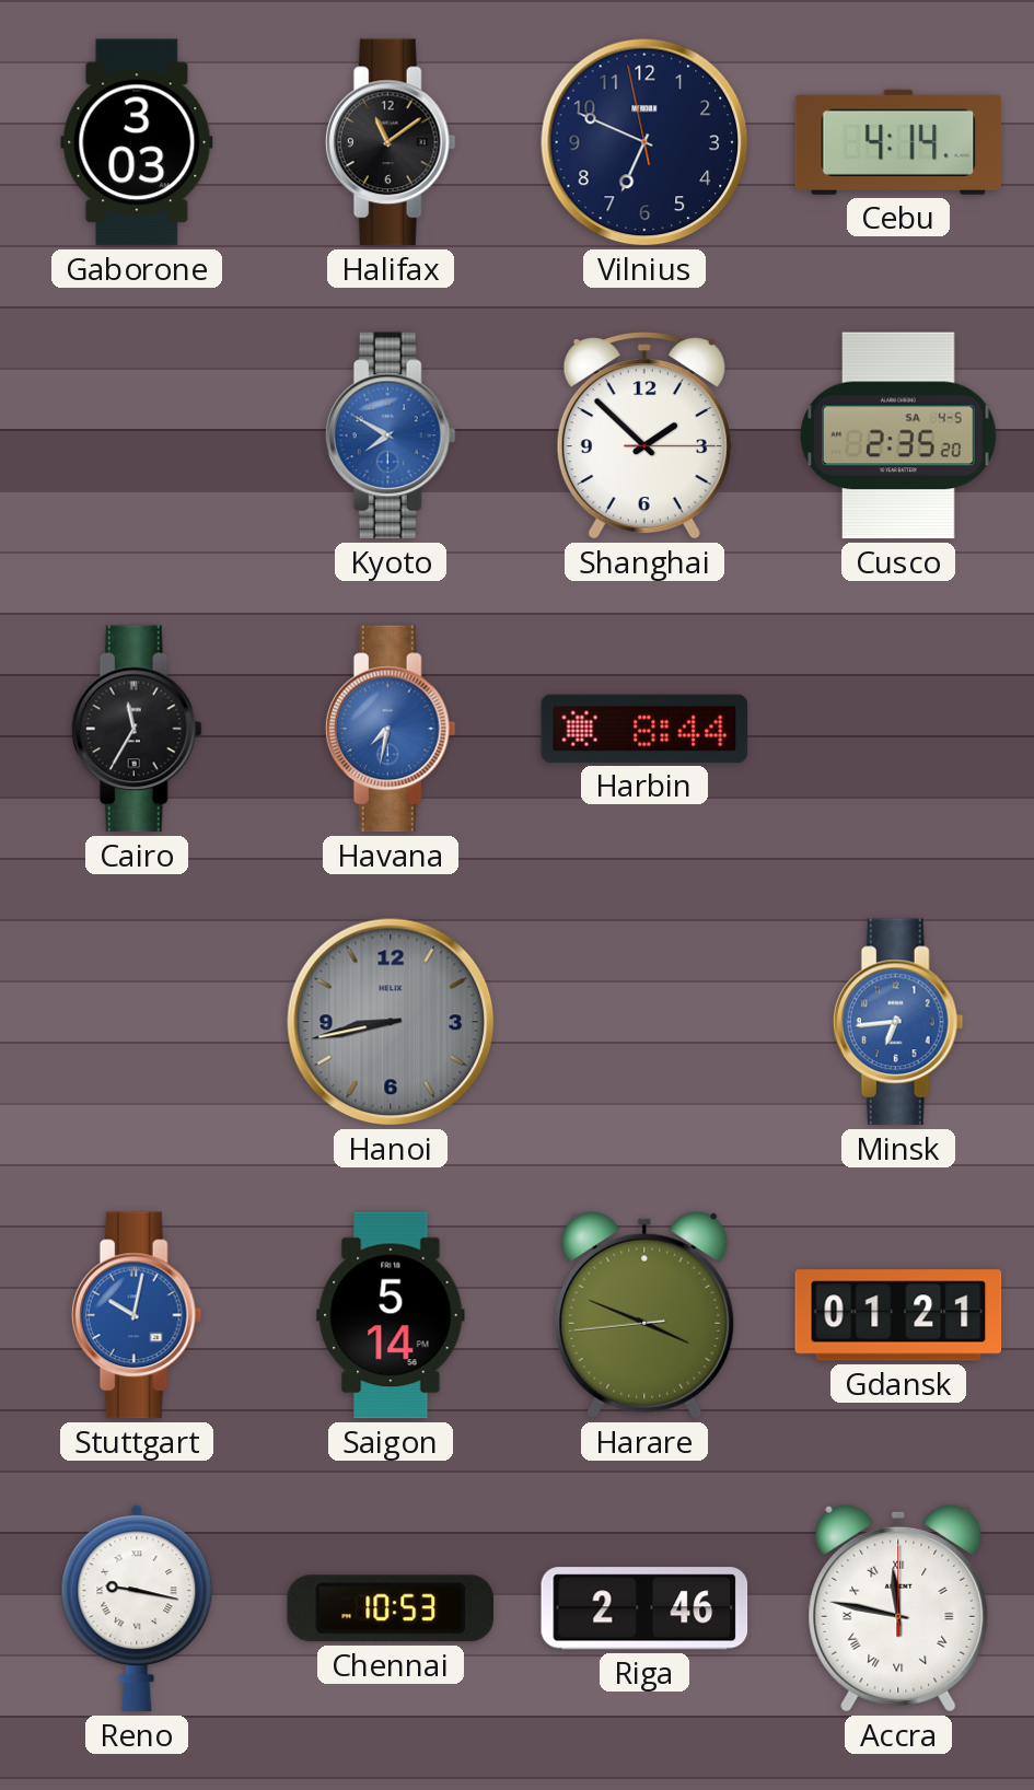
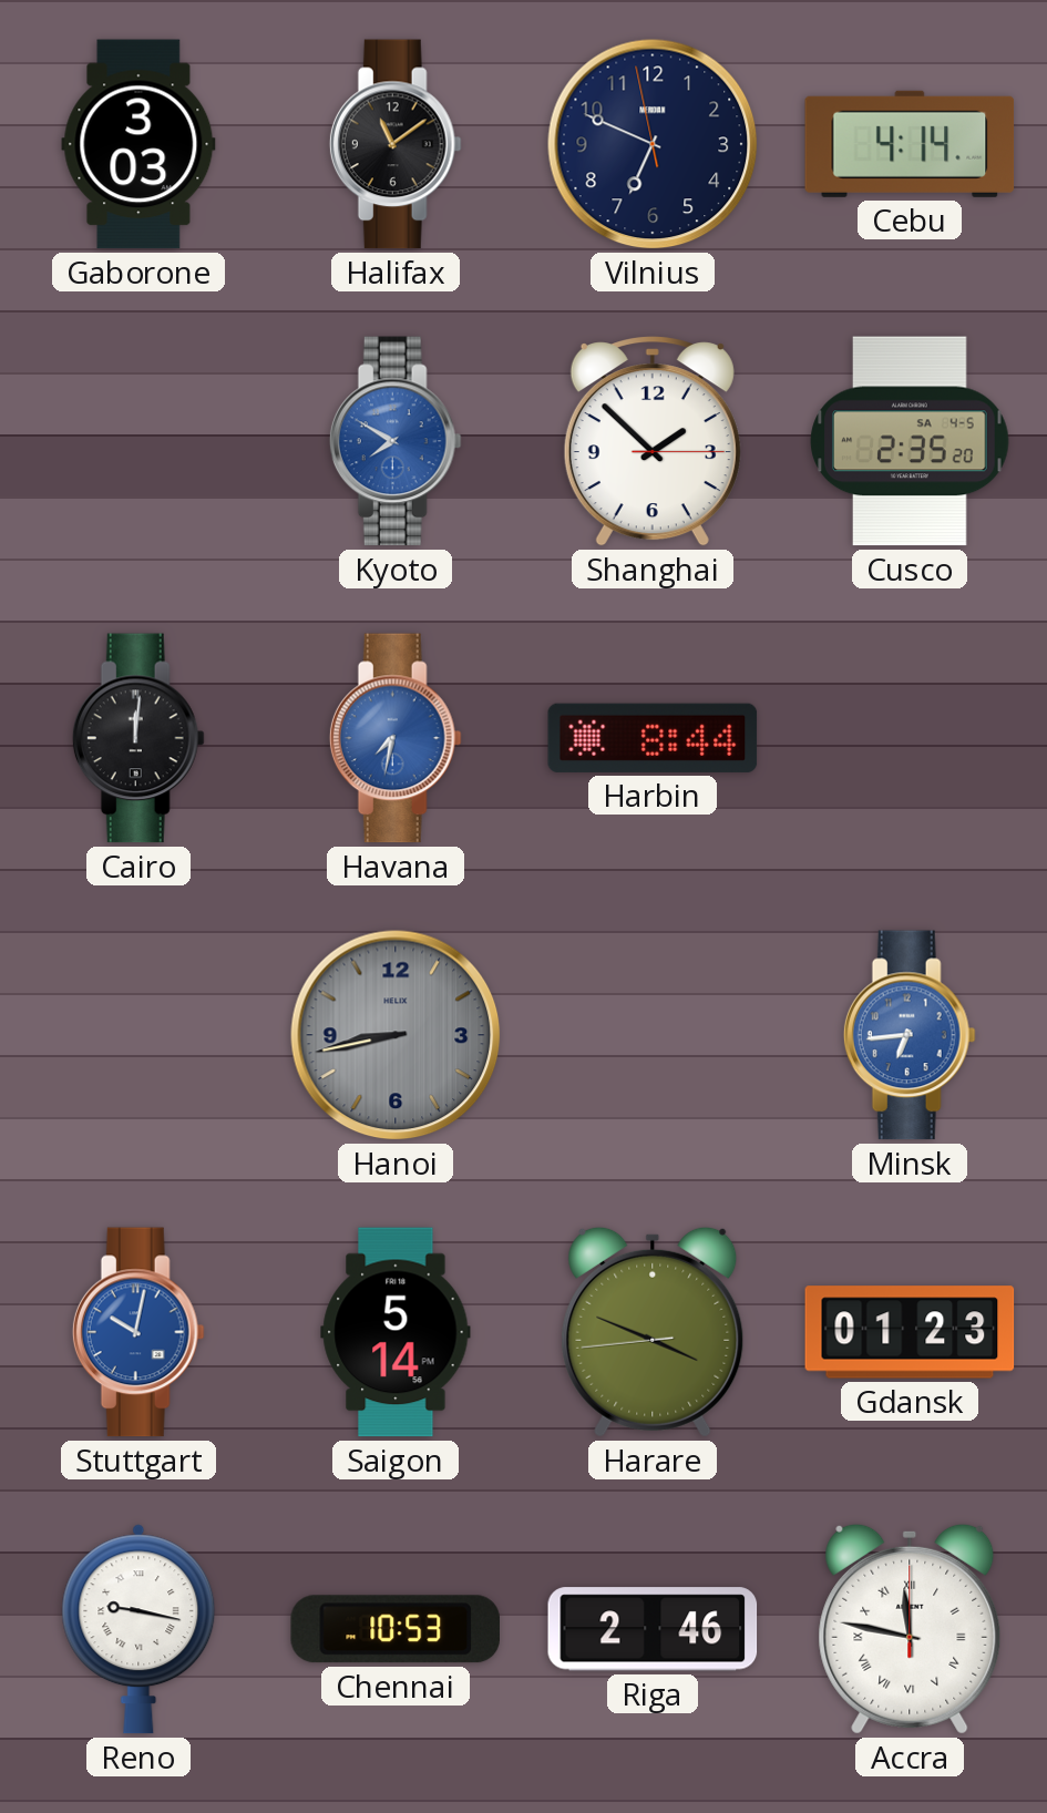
Cairo: 11:35 -> 12:01 (138, 738)
Gdansk: 01:21 -> 01:23 (910, 1332)
